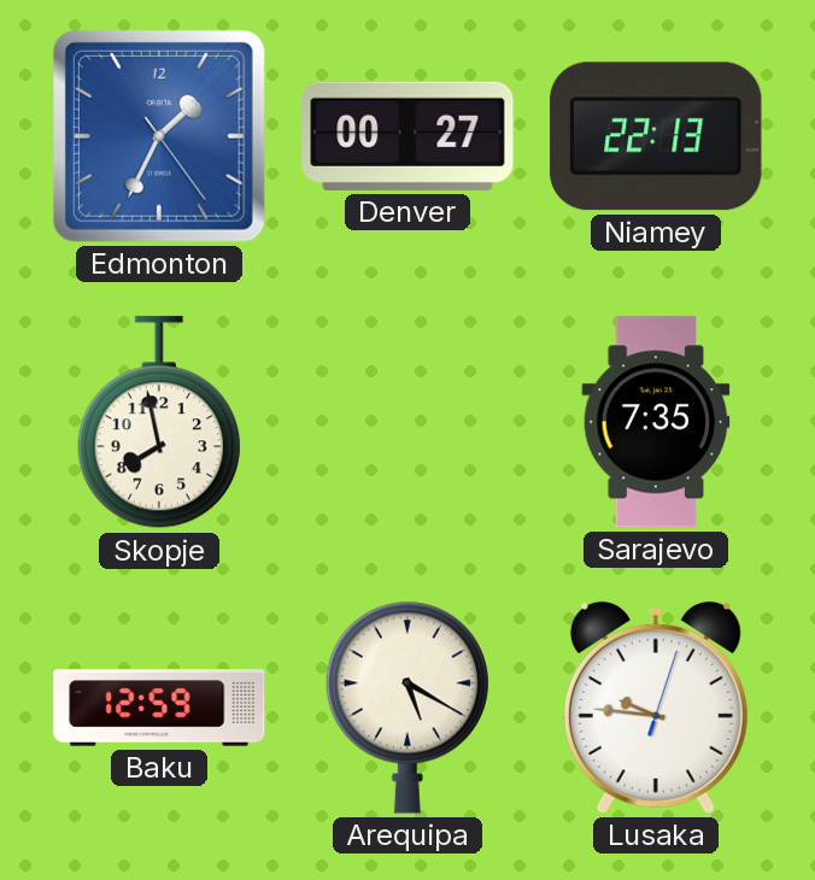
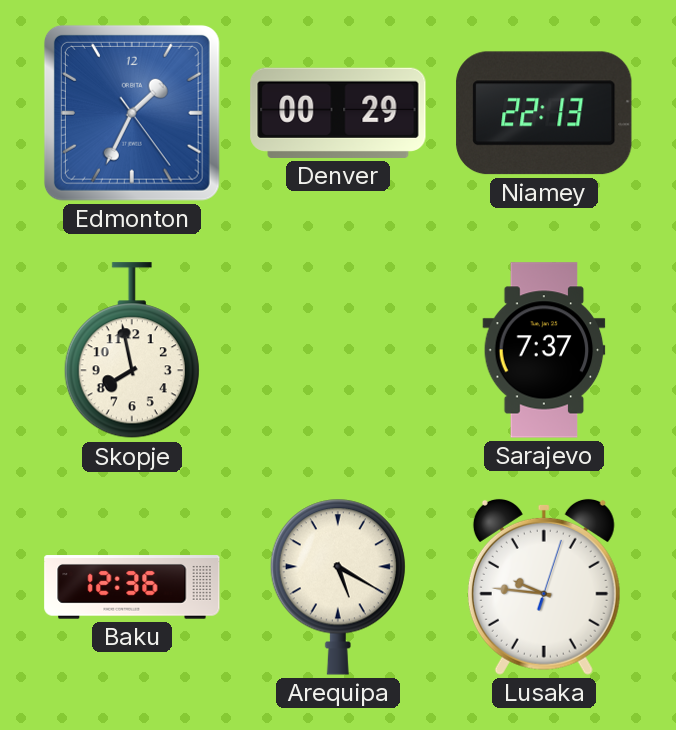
Denver: 00:27 -> 00:29 (338, 113)
Sarajevo: 7:35 -> 7:37 (544, 350)
Baku: 12:59 -> 12:36 (132, 587)
